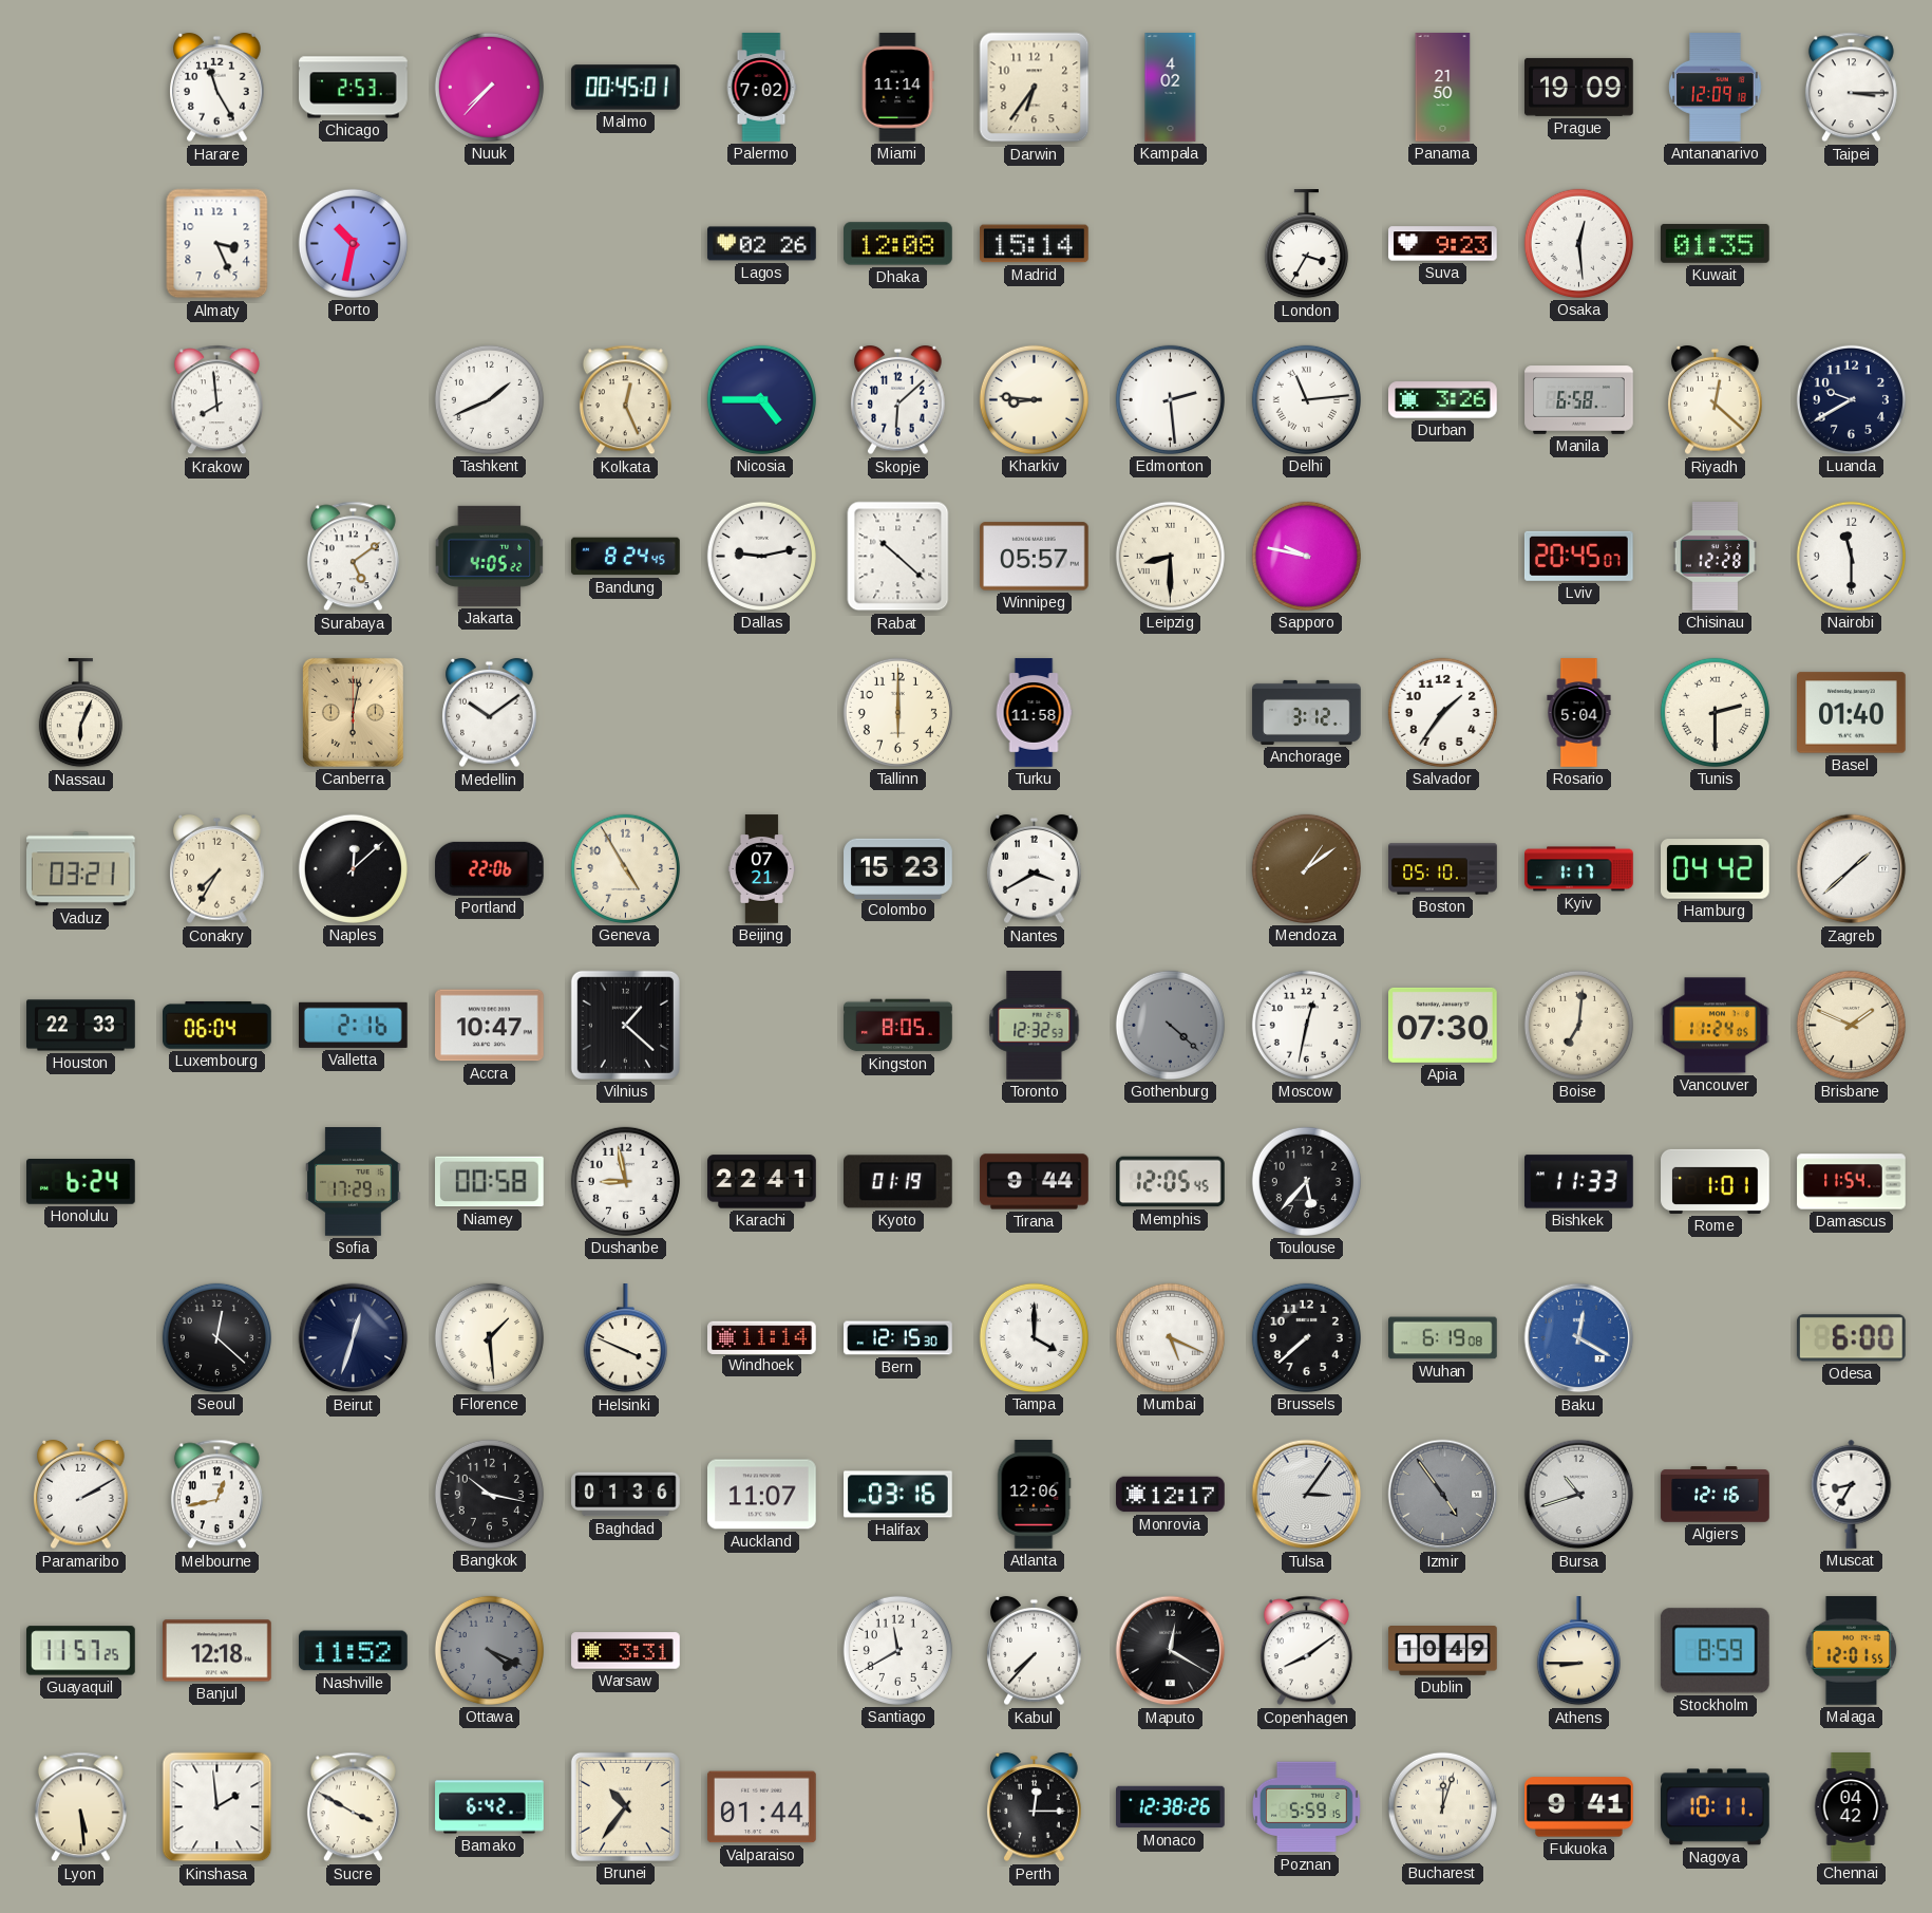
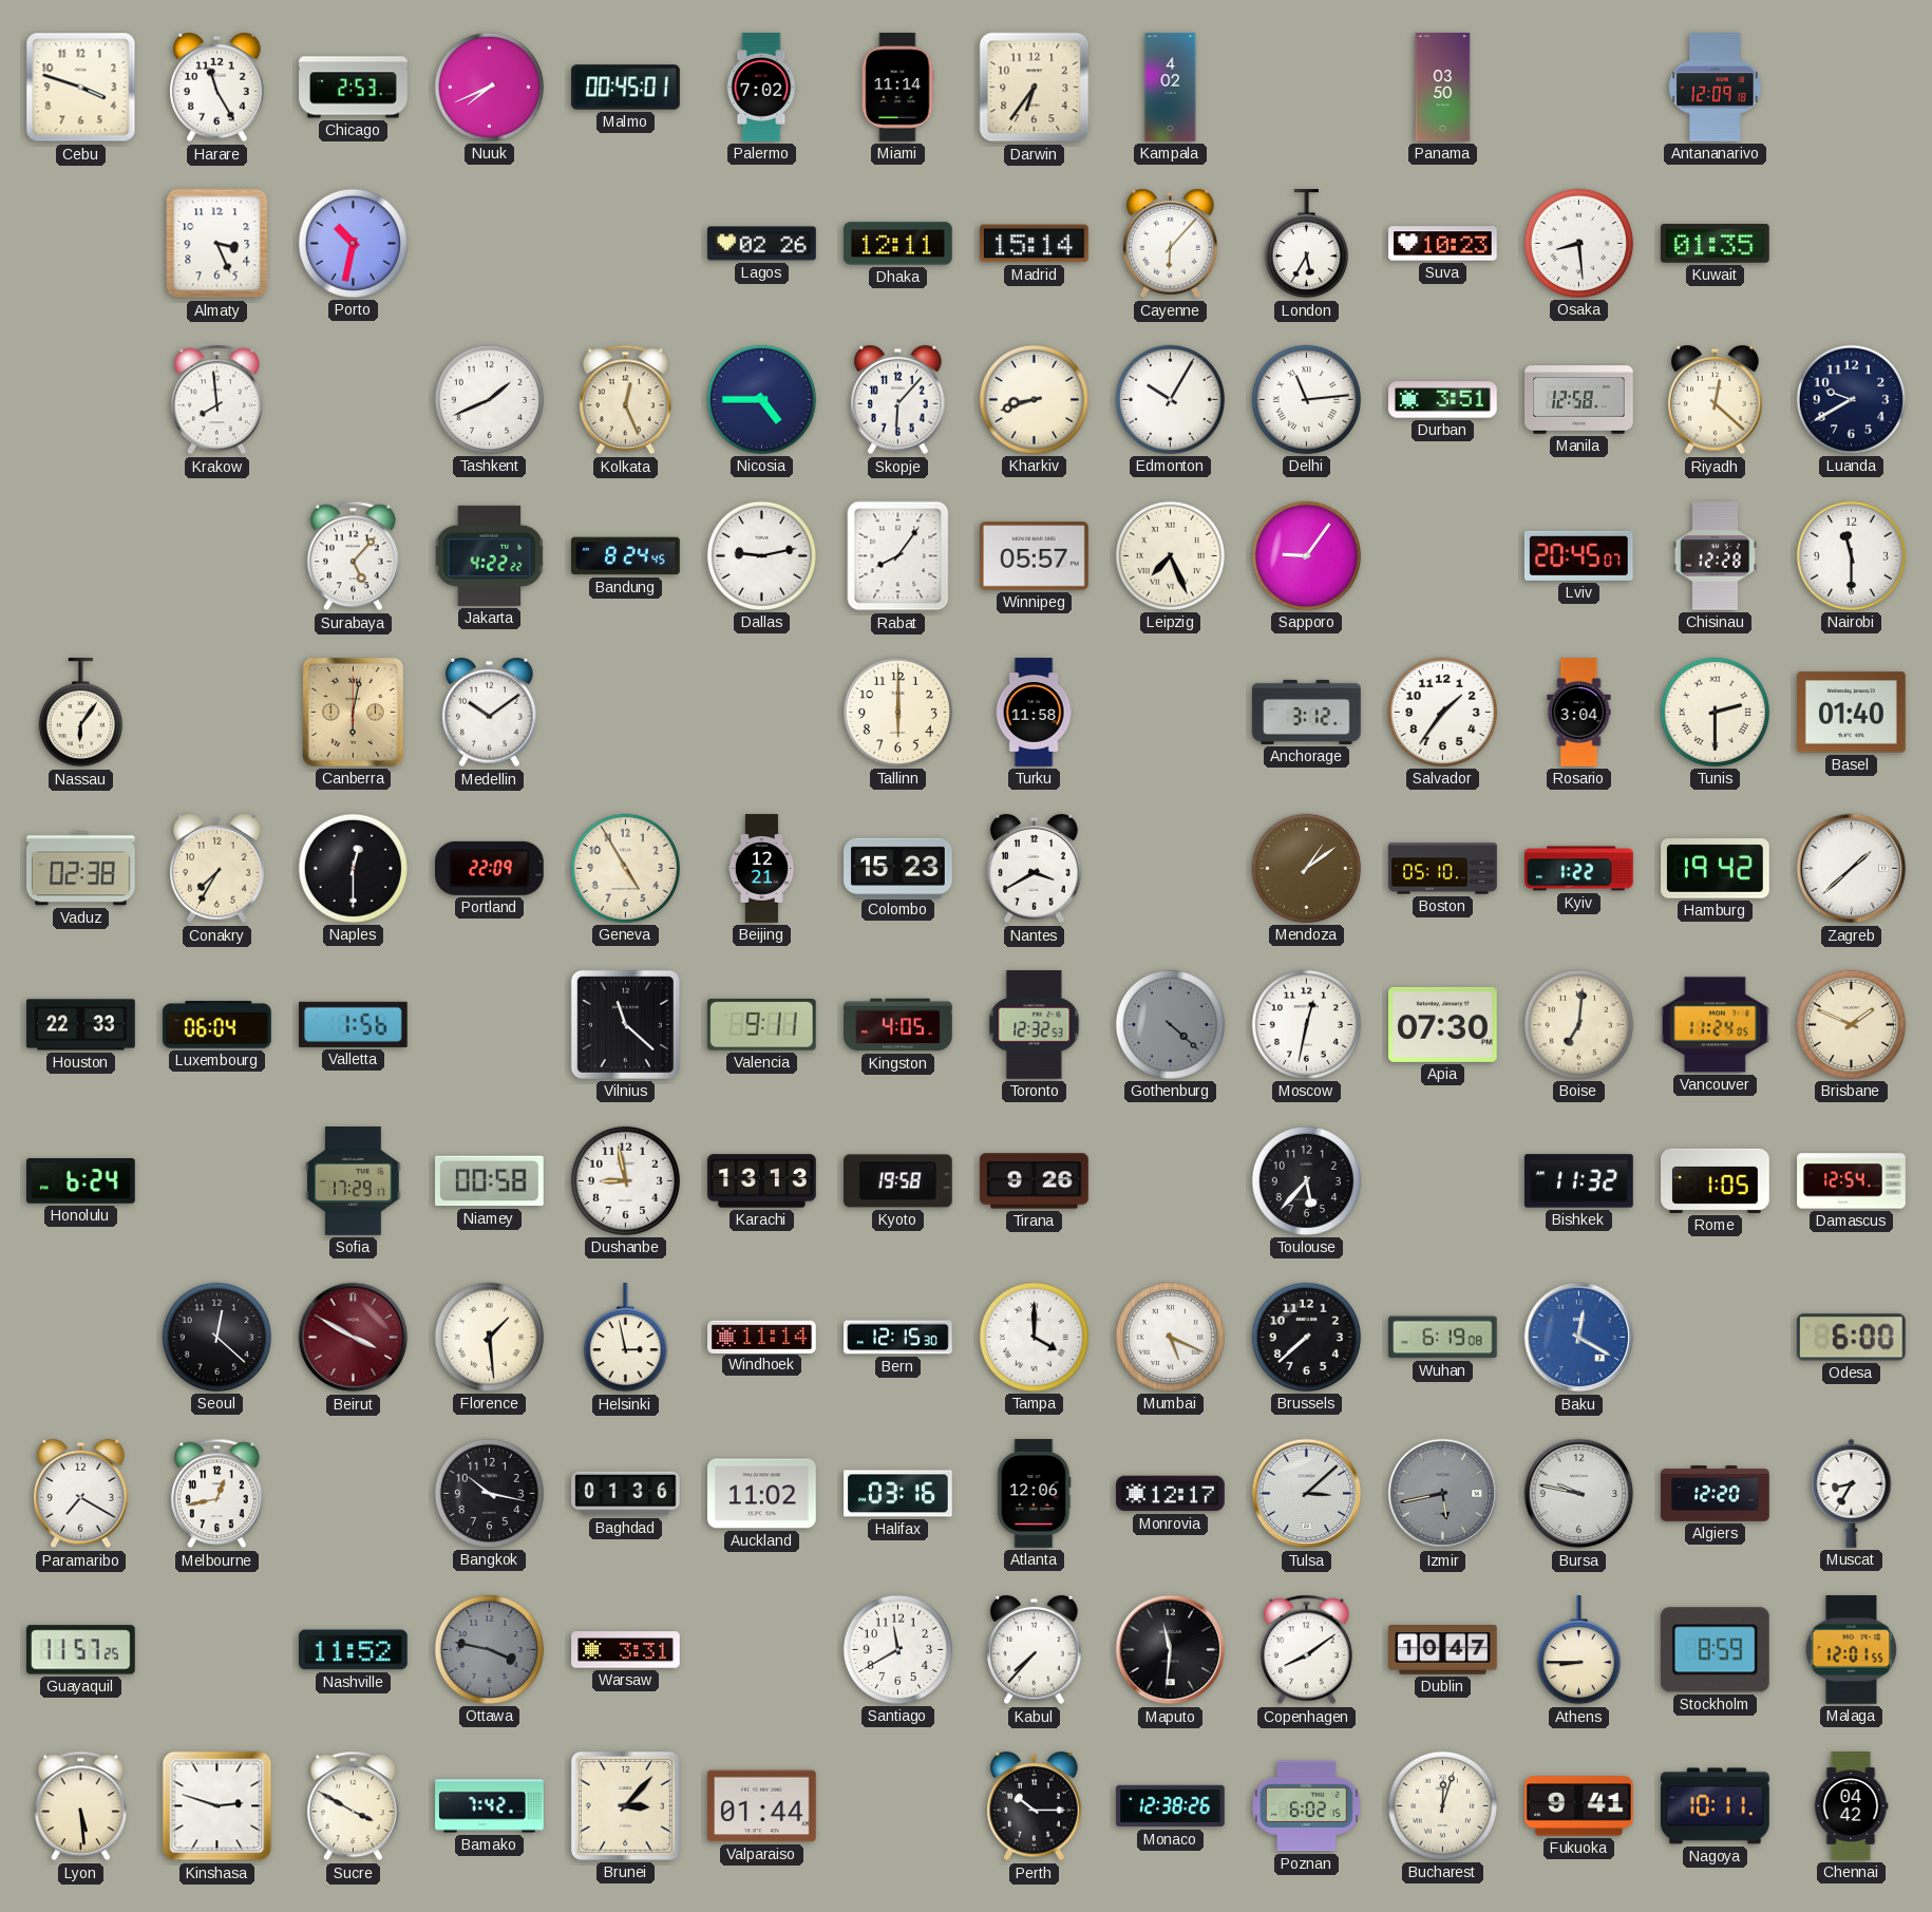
Cebu: none -> 3:48 (81, 88)
Nuuk: 7:37 -> 7:41 (489, 87)
Panama: 21:50 -> 03:50 (1443, 88)
Prague: 19:09 -> none (1579, 87)
Taipei: 3:15 -> none (1851, 88)
Dhaka: 12:08 -> 12:11 (898, 244)
Cayenne: none -> 6:07 (1171, 244)
London: 3:35 -> 5:35 (1306, 244)
Suva: 9:23 -> 10:23 (1443, 244)
Osaka: 12:29 -> 8:29 (1578, 243)
Skopje: 6:08 -> 6:07 (898, 400)
Kharkiv: 8:46 -> 8:42 (1034, 399)
Edmonton: 2:29 -> 10:05 (1170, 399)
Durban: 3:26 -> 3:51 (1443, 400)
Manila: 6:58 -> 12:58 (1579, 400)
Surabaya: 5:09 -> 5:07 (353, 556)
Jakarta: 4:05 -> 4:22 (490, 555)
Rabat: 10:22 -> 8:06 (898, 556)
Leipzig: 8:30 -> 7:26 (1170, 555)
Sapporo: 9:47 -> 9:06 (1306, 555)
Nassau: 6:04 -> 6:06 (80, 713)
Rosario: 5:04 -> 3:04 (1579, 713)
Vaduz: 03:21 -> 02:38 (81, 869)
Naples: 12:08 -> 12:30 (353, 868)
Portland: 22:06 -> 22:09 (490, 868)
Beijing: 07:21 -> 12:21 (761, 869)
Kyiv: 1:17 -> 1:22 (1579, 869)
Hamburg: 04:42 -> 19:42 (1716, 869)
Valletta: 2:16 -> 1:56 (354, 1024)
Accra: 10:47 -> none (490, 1026)
Vilnius: 1:22 -> 11:22 (625, 1024)
Valencia: none -> 9:11 (761, 1024)
Kingston: 8:05 -> 4:05 (898, 1025)
Karachi: 22:41 -> 13:13 (762, 1181)
Kyoto: 01:19 -> 19:58 (898, 1181)
Tirana: 9:44 -> 9:26 (1035, 1181)
Memphis: 12:05 -> none (1171, 1182)
Bishkek: 11:33 -> 11:32 (1579, 1181)
Rome: 1:01 -> 1:05 (1716, 1180)
Damascus: 11:54 -> 12:54 (1852, 1181)
Beirut: 12:33 -> 3:50 (354, 1338)
Beirut dial: navy -> burgundy (354, 1338)
Helsinki: 3:49 -> 2:58 (625, 1338)
Paramaribo: 2:10 -> 7:20 (81, 1494)
Auckland: 11:07 -> 11:02 (762, 1494)
Tulsa: 3:06 -> 3:08 (1307, 1494)
Izmir: 4:54 -> 5:43 (1443, 1494)
Bursa: 10:42 -> 9:47 (1579, 1494)
Algiers: 12:16 -> 12:20 (1716, 1494)
Banjul: 12:18 -> none (217, 1651)
Ottawa: 4:19 -> 3:47 (489, 1649)
Maputo: 12:20 -> 11:31 (1171, 1650)
Dublin: 10:49 -> 10:47 (1443, 1650)
Kinshasa: 1:59 -> 2:48 (217, 1806)
Bamako: 6:42 -> 7:42 (490, 1806)
Brunei: 10:36 -> 3:07 (625, 1805)
Perth: 12:15 -> 10:15 (1035, 1806)
Poznan: 5:59 -> 6:02 (1307, 1806)
